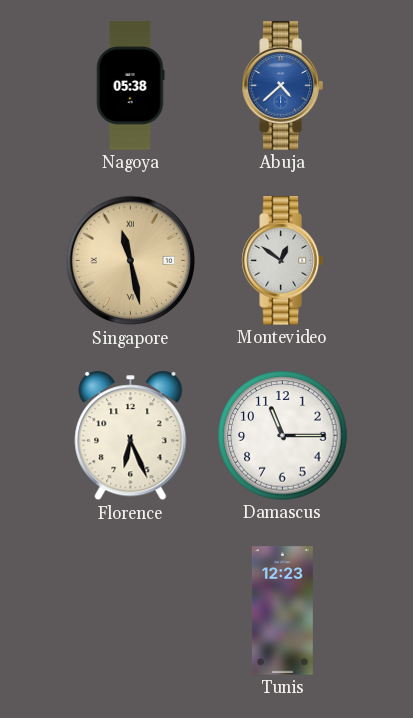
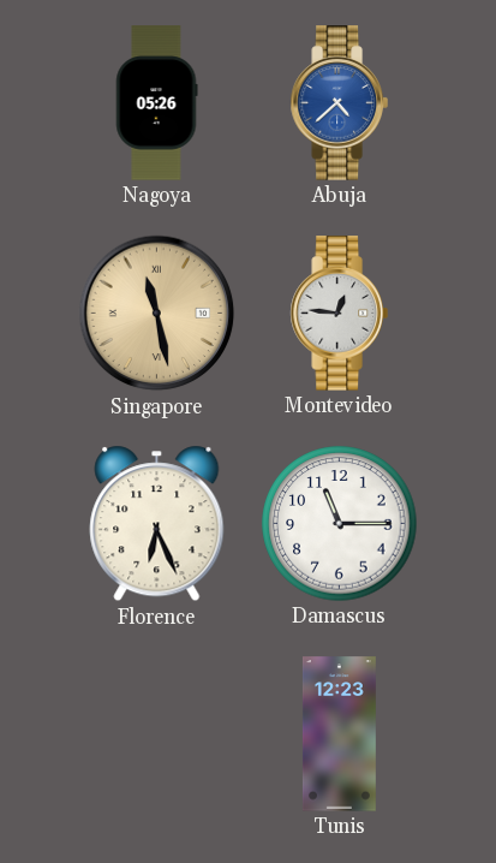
Nagoya: 05:38 -> 05:26 (156, 103)
Montevideo: 12:51 -> 12:46 (339, 314)
